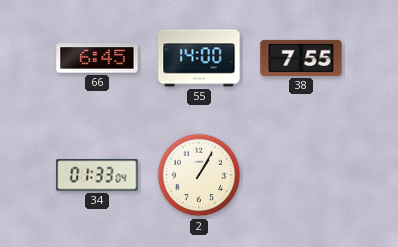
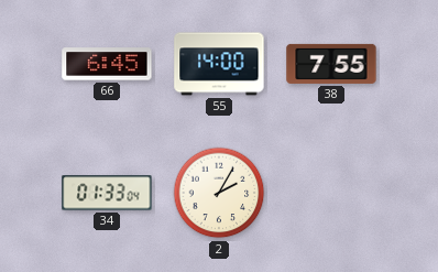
2: 1:05 -> 2:05 (219, 193)
